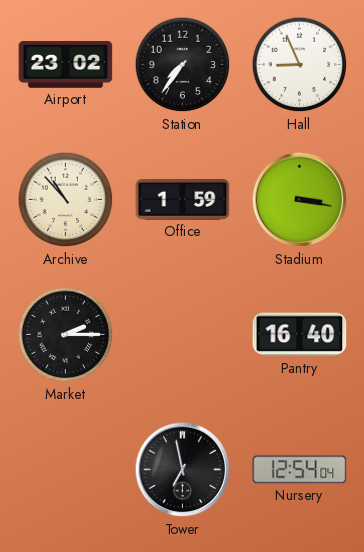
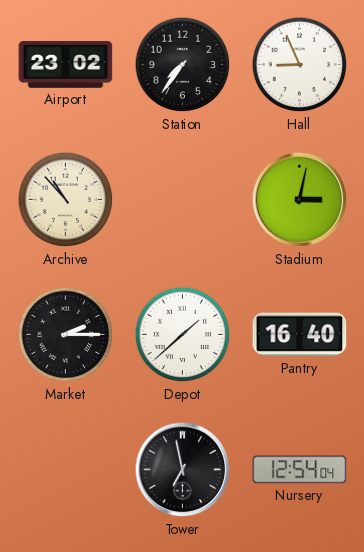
Office: 1:59 -> none (183, 200)
Stadium: 3:17 -> 3:02 (300, 200)
Depot: none -> 1:38 (183, 335)
